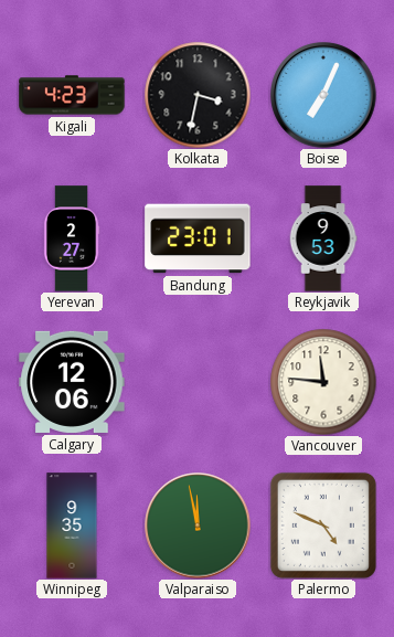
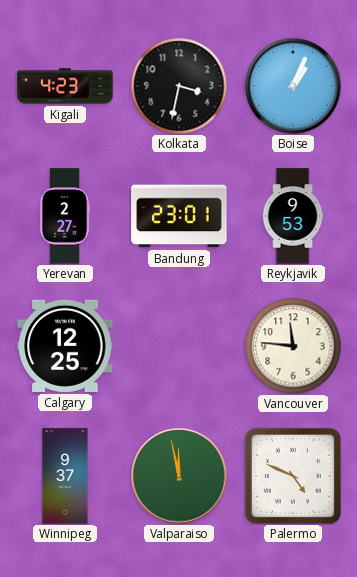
Boise: 7:04 -> 1:04 (293, 86)
Calgary: 12:06 -> 12:25 (65, 346)
Winnipeg: 9:35 -> 9:37 (65, 476)
